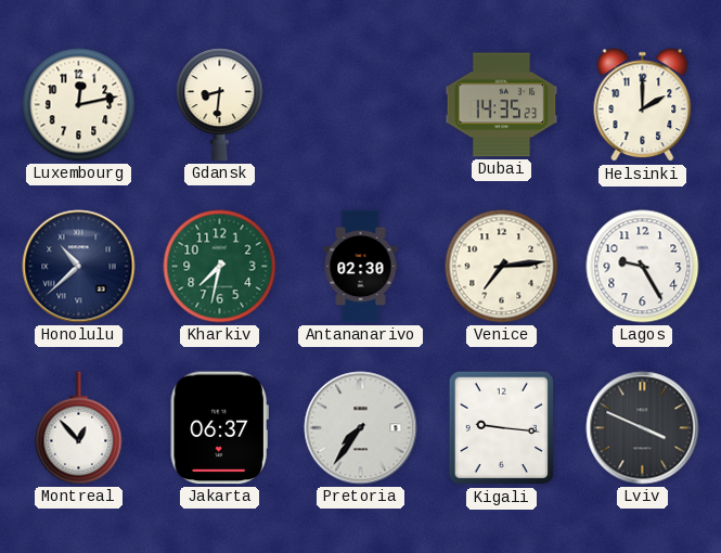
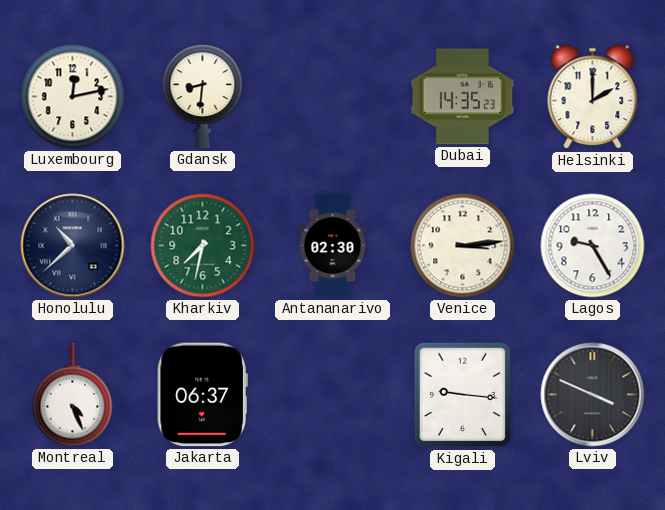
Venice: 7:14 -> 3:14 (463, 246)
Montreal: 12:53 -> 4:26 (73, 395)
Pretoria: 7:36 -> none (361, 428)
